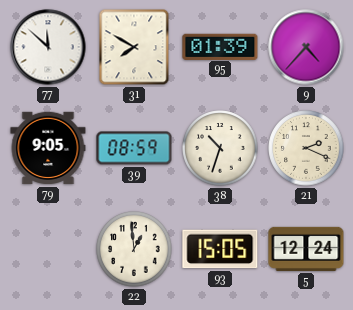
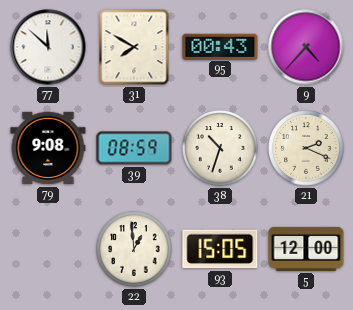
95: 01:39 -> 00:43 (220, 46)
79: 9:05 -> 9:08 (48, 148)
5: 12:24 -> 12:00 (306, 249)
